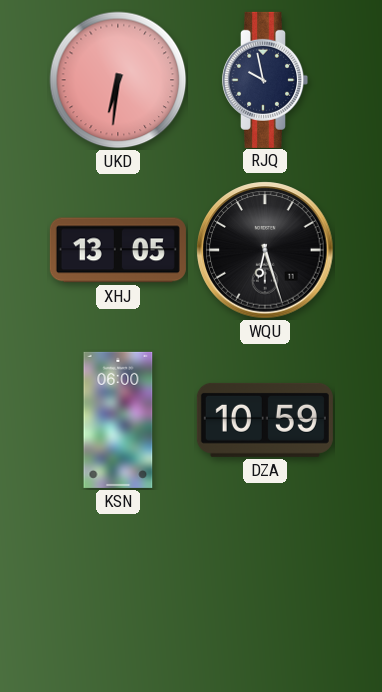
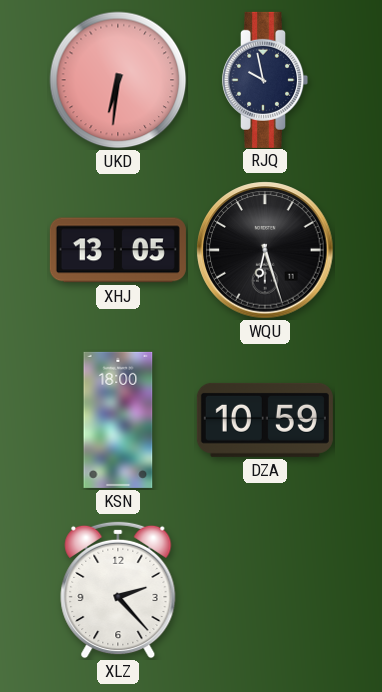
KSN: 06:00 -> 18:00 (118, 420)
XLZ: none -> 2:23 (118, 590)
